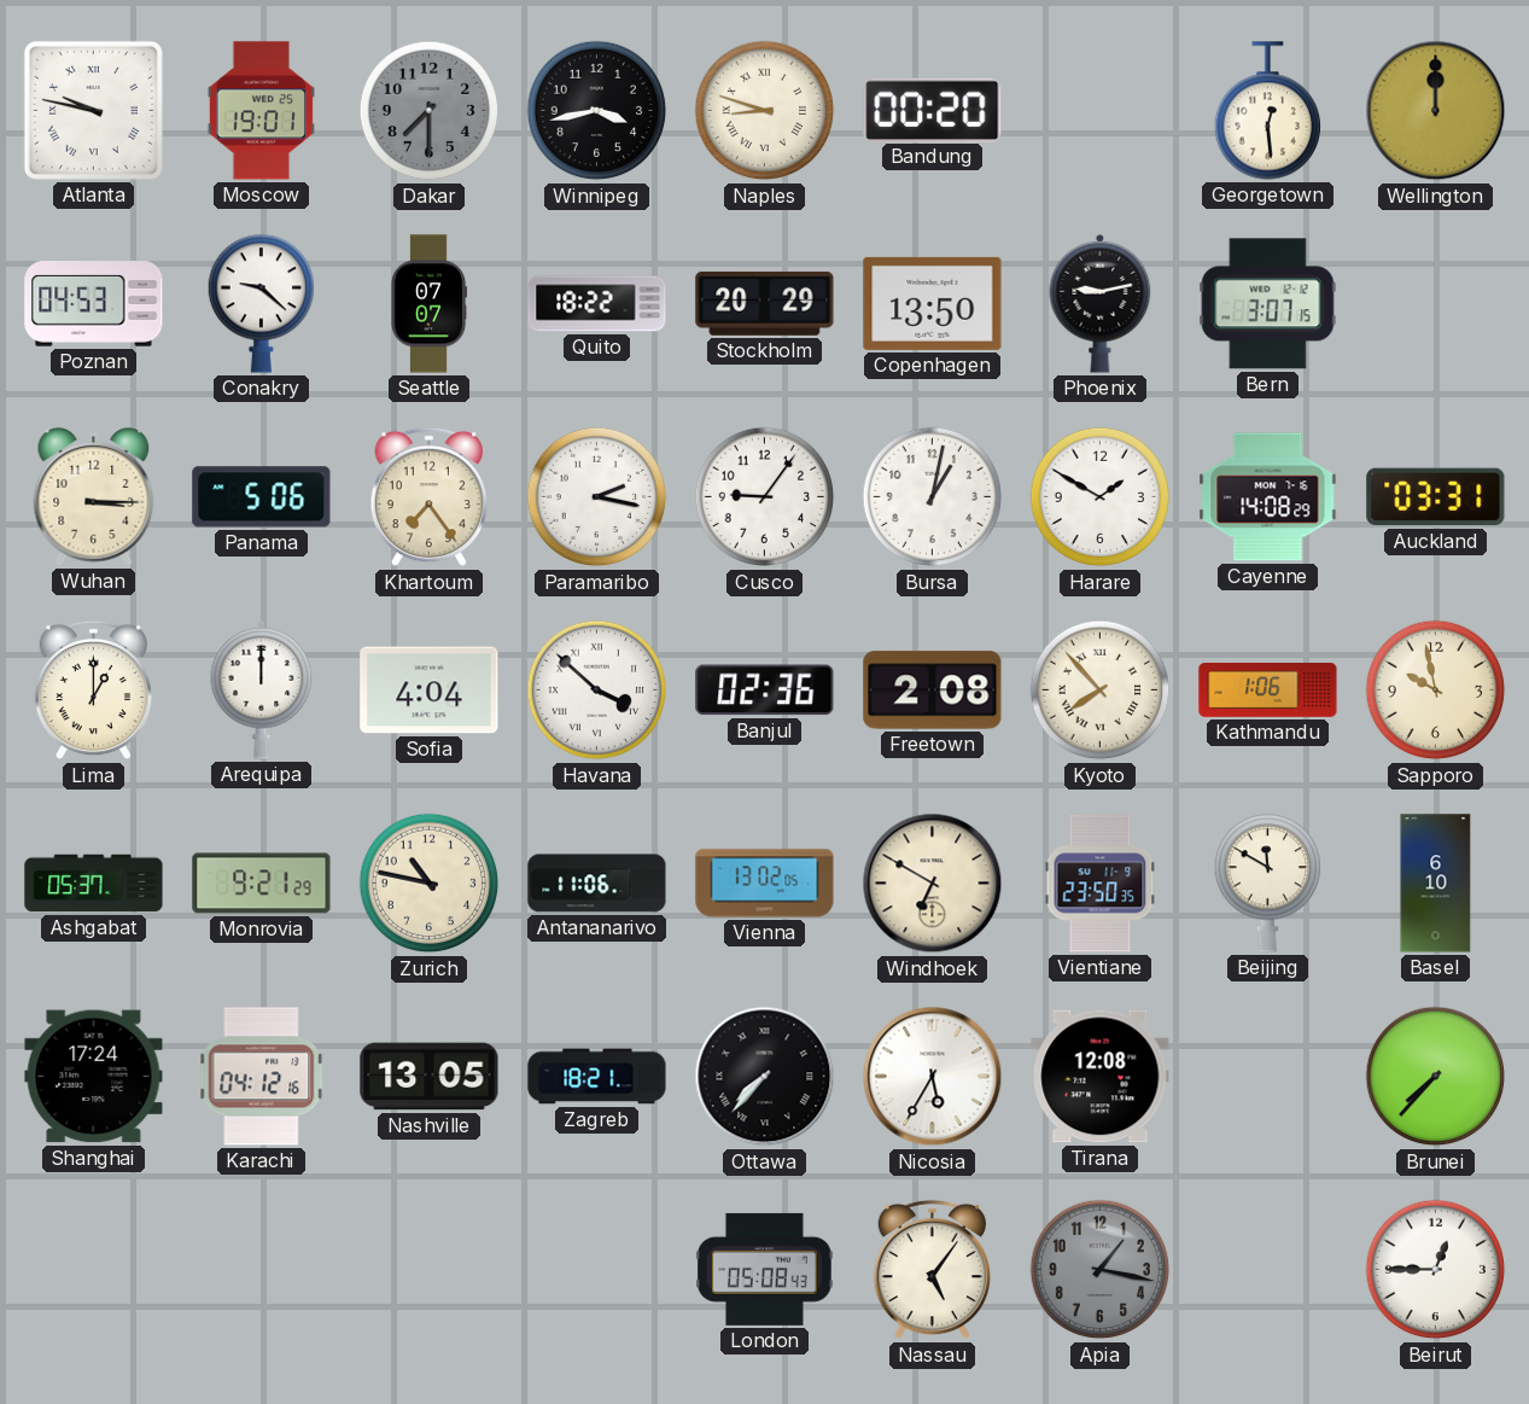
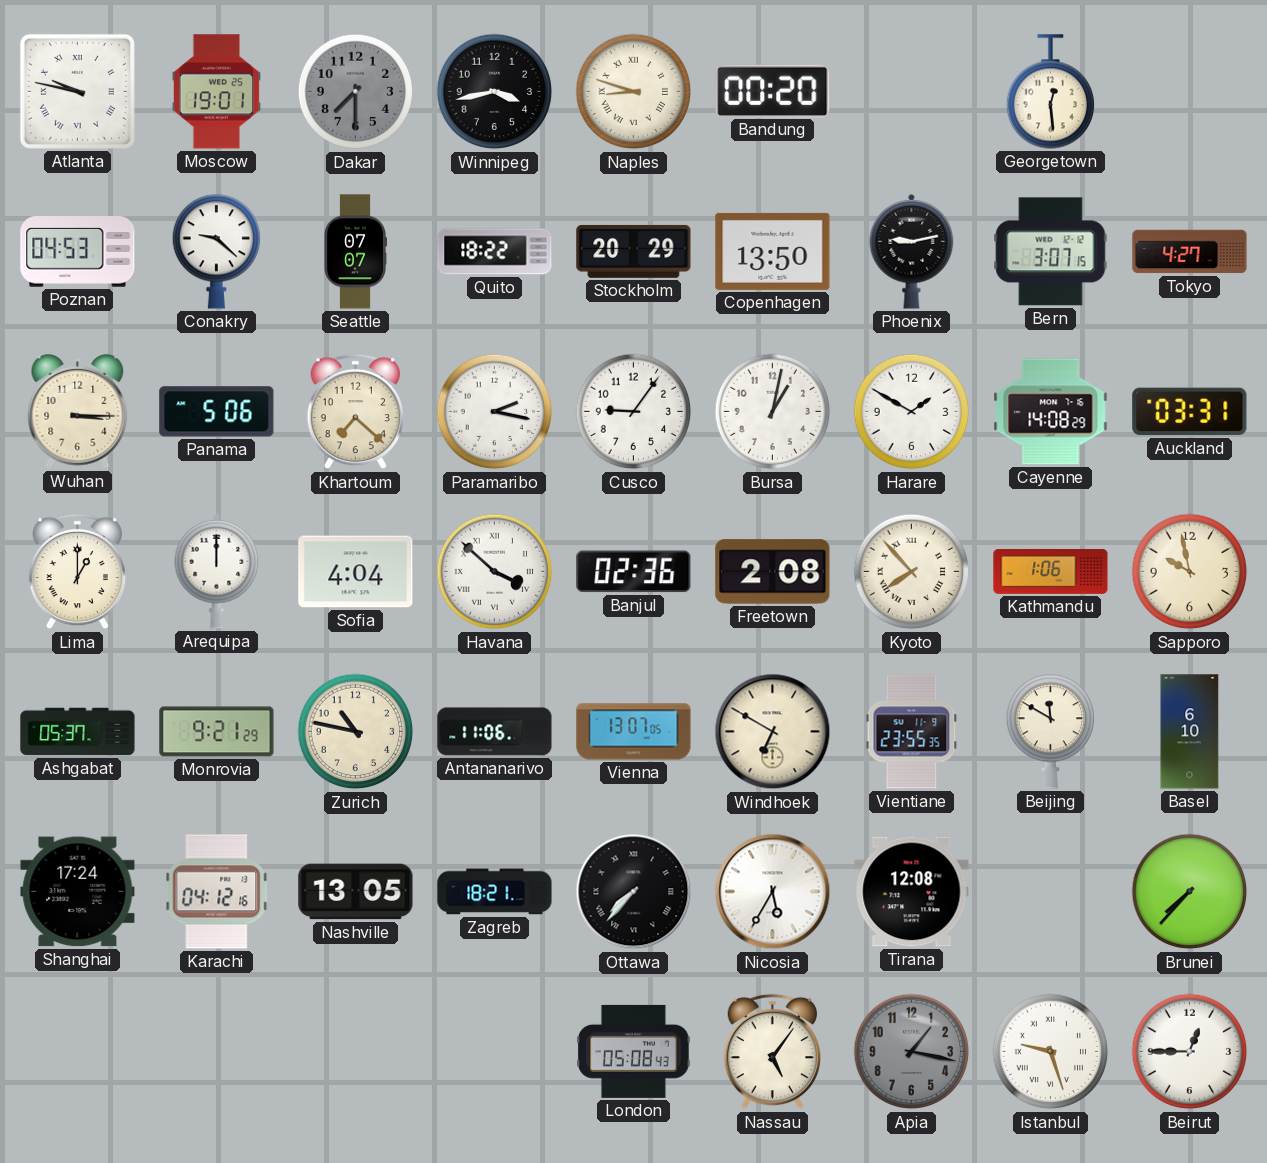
Wellington: 12:00 -> none (1436, 111)
Tokyo: none -> 4:27 (1190, 252)
Khartoum: 7:24 -> 7:22 (356, 412)
Vienna: 13:02 -> 13:07 (634, 732)
Vientiane: 23:50 -> 23:55 (912, 732)
Istanbul: none -> 9:27 (1051, 1052)
